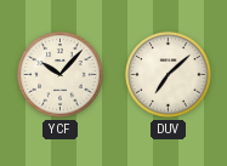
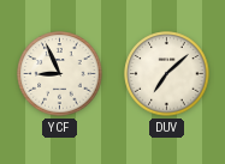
YCF: 10:07 -> 8:56 (60, 74)
